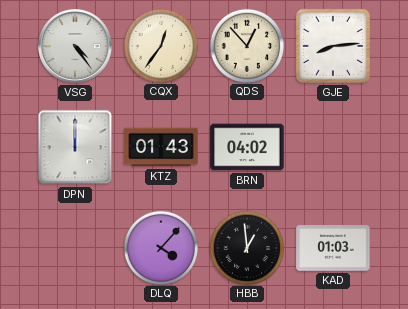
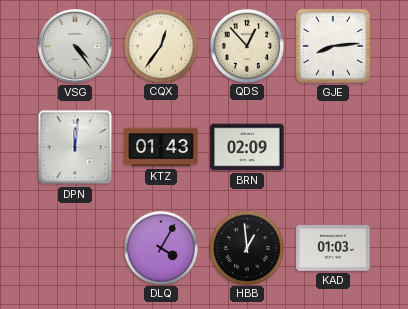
DPN: 12:00 -> 12:01 (75, 147)
BRN: 04:02 -> 02:09 (247, 147)
DLQ: 4:07 -> 4:05 (160, 247)
